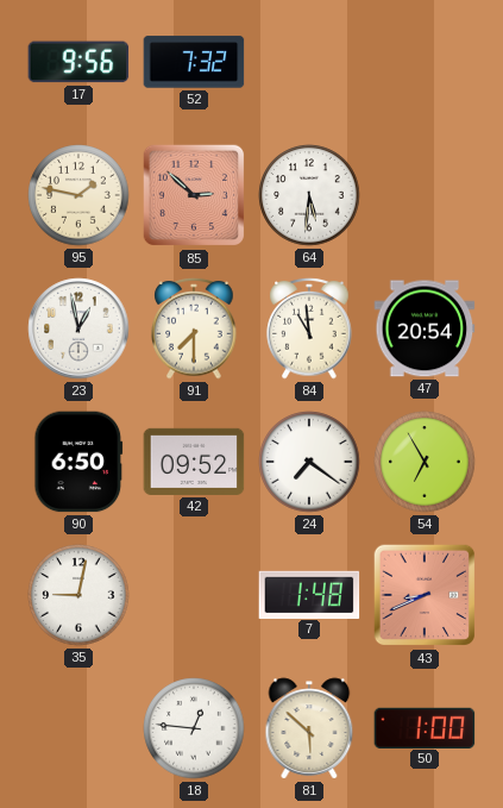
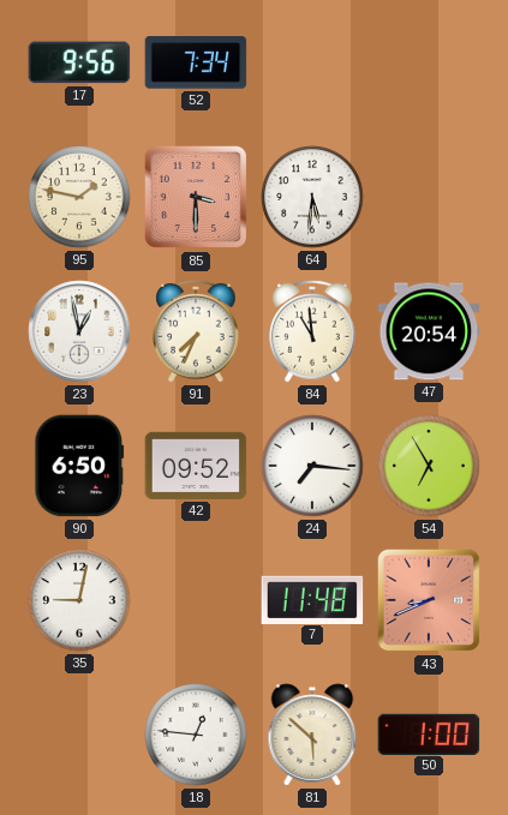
52: 7:32 -> 7:34 (196, 62)
85: 2:52 -> 3:30 (196, 197)
91: 7:30 -> 7:34 (196, 331)
24: 7:21 -> 7:16 (312, 466)
7: 1:48 -> 11:48 (312, 599)
